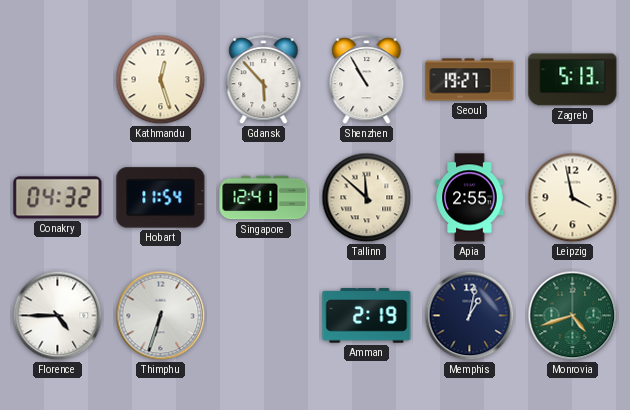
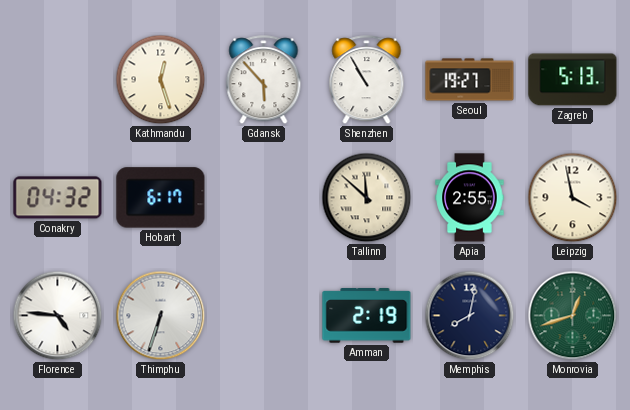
Hobart: 11:54 -> 6:17 (161, 198)
Singapore: 12:41 -> none (264, 198)
Florence: 4:45 -> 4:46 (58, 316)
Memphis: 1:02 -> 8:02 (470, 316)
Monrovia: 4:42 -> 12:42 (573, 316)
